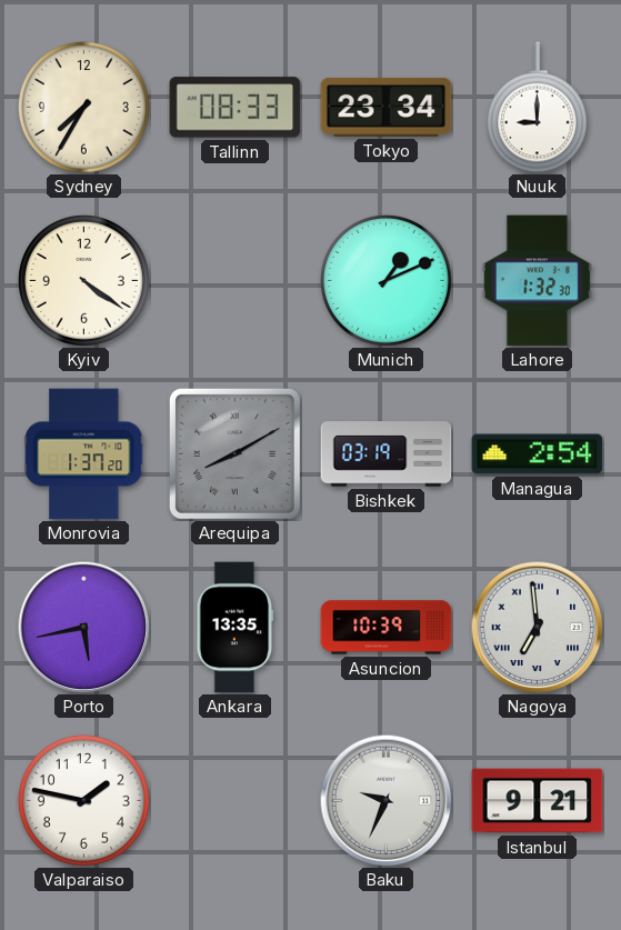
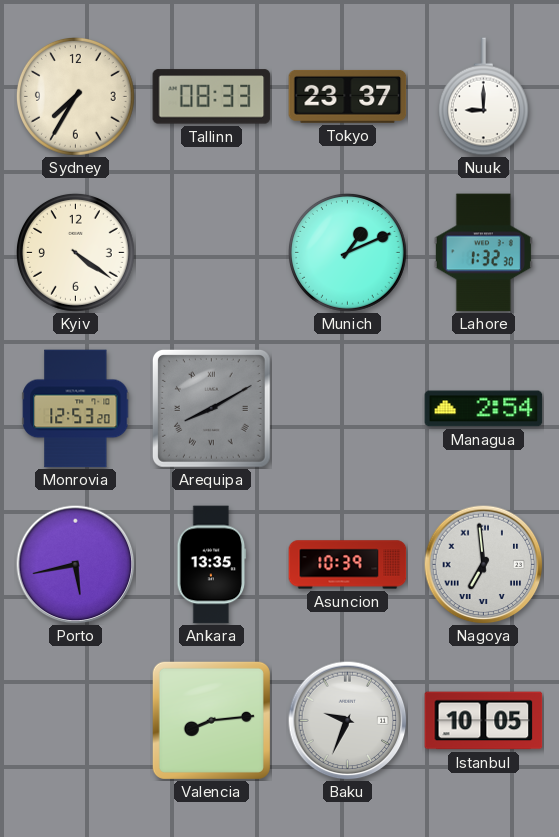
Tokyo: 23:34 -> 23:37 (348, 96)
Monrovia: 1:37 -> 12:53 (76, 409)
Bishkek: 03:19 -> none (387, 454)
Valparaiso: 1:47 -> none (83, 800)
Valencia: none -> 8:14 (211, 720)
Istanbul: 9:21 -> 10:05 (484, 721)
